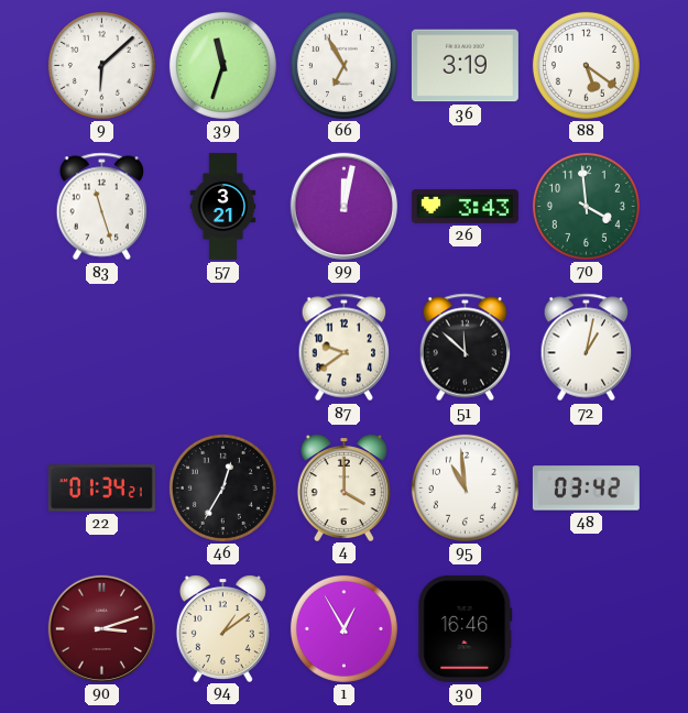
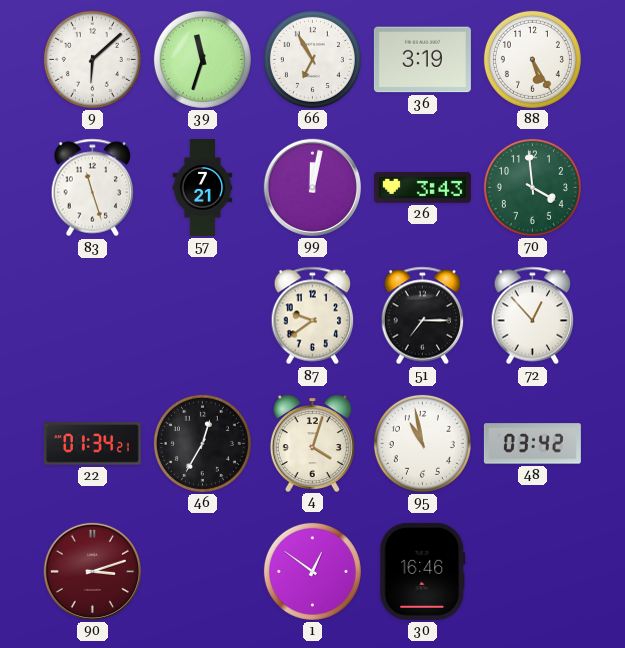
88: 5:21 -> 5:25 (532, 59)
57: 3:21 -> 7:21 (203, 187)
51: 11:52 -> 7:15 (423, 316)
72: 1:02 -> 12:53 (533, 316)
4: 4:00 -> 4:03 (312, 443)
95: 10:59 -> 10:58 (422, 443)
94: 1:09 -> none (222, 628)
1: 12:55 -> 12:51 (312, 571)
